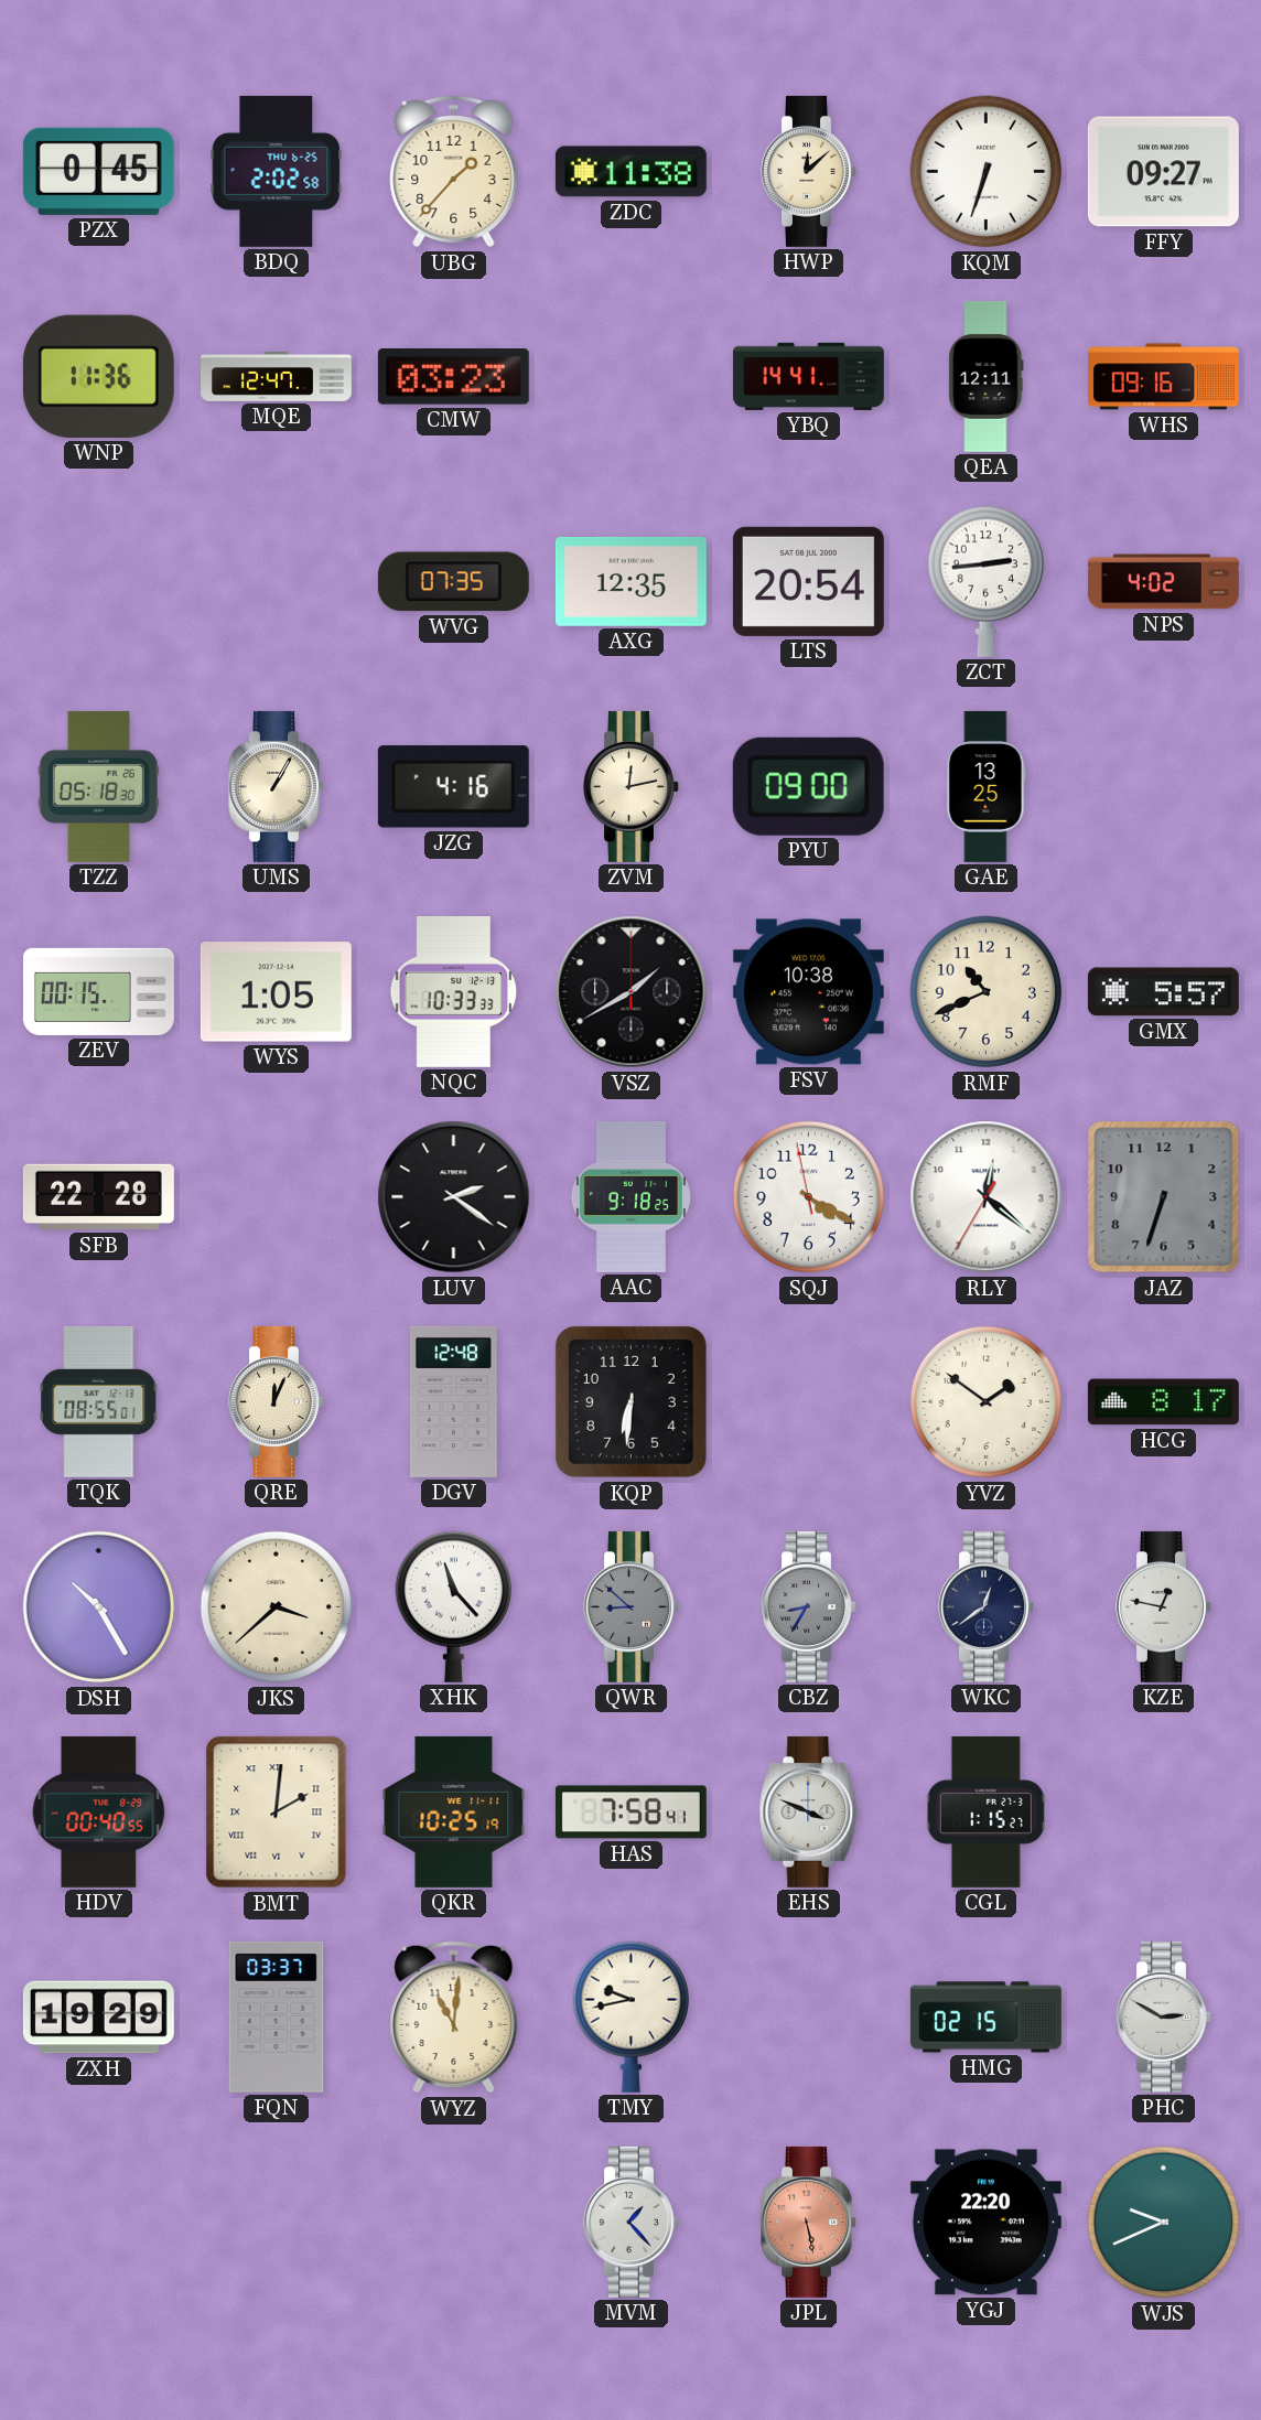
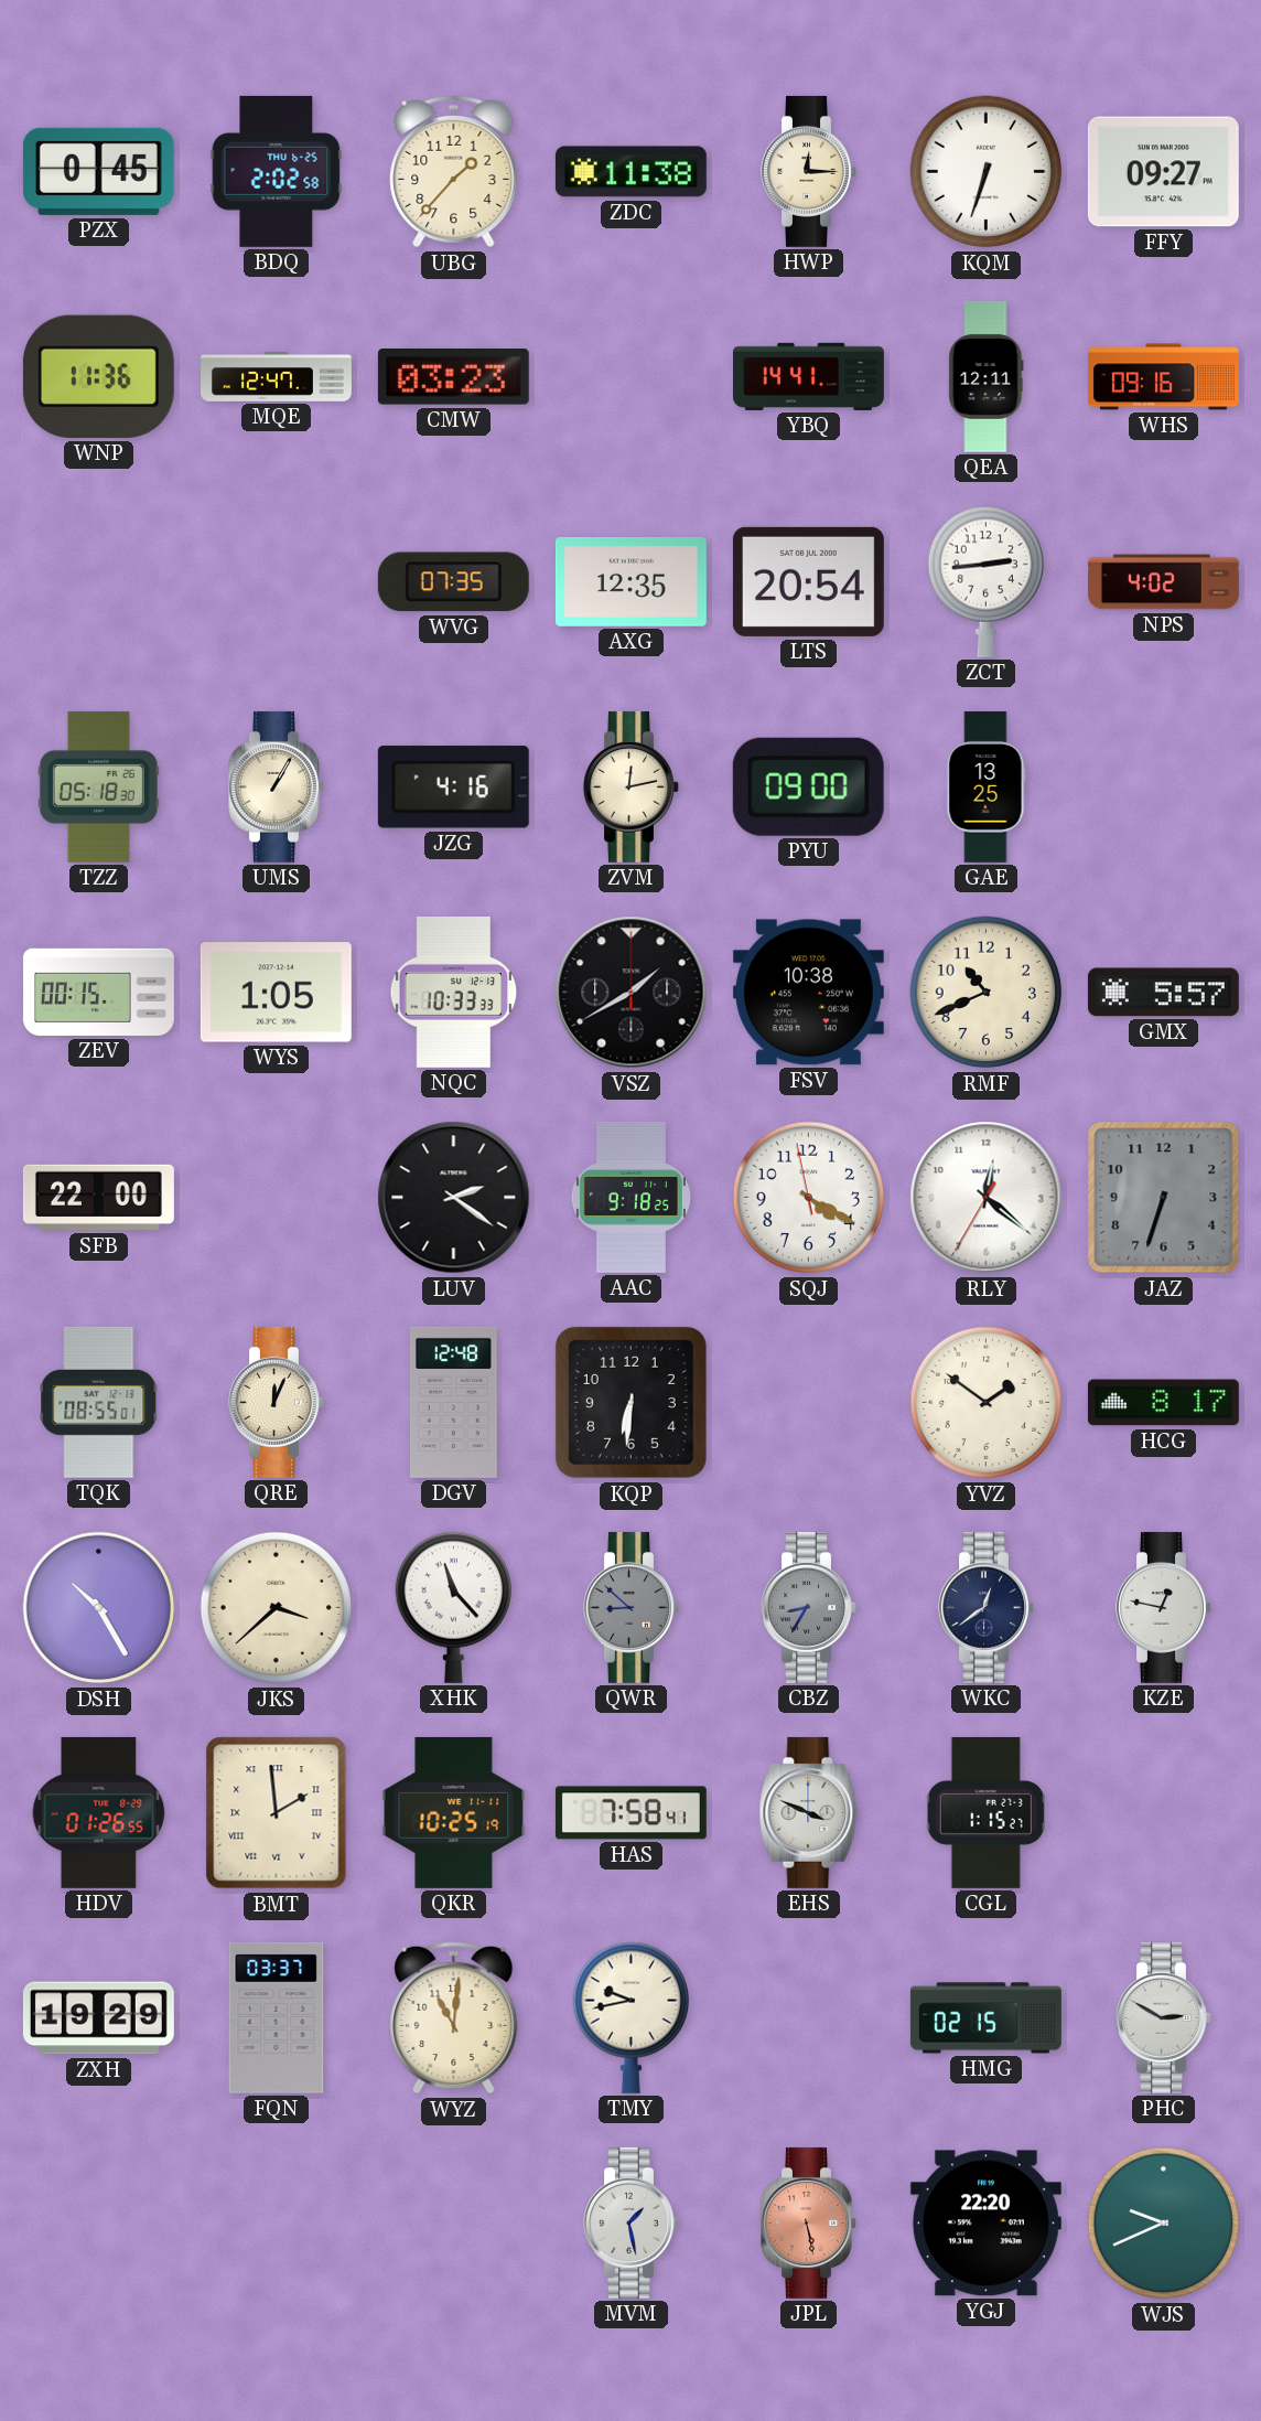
HWP: 12:08 -> 12:15 (809, 171)
SFB: 22:28 -> 22:00 (98, 1198)
HDV: 00:40 -> 01:26 (99, 1812)
BMT: 2:01 -> 1:59 (277, 1813)
MVM: 1:23 -> 1:28 (632, 2222)
